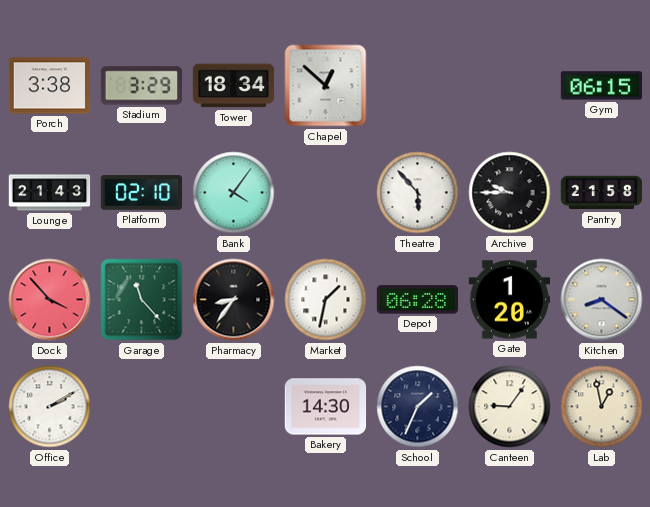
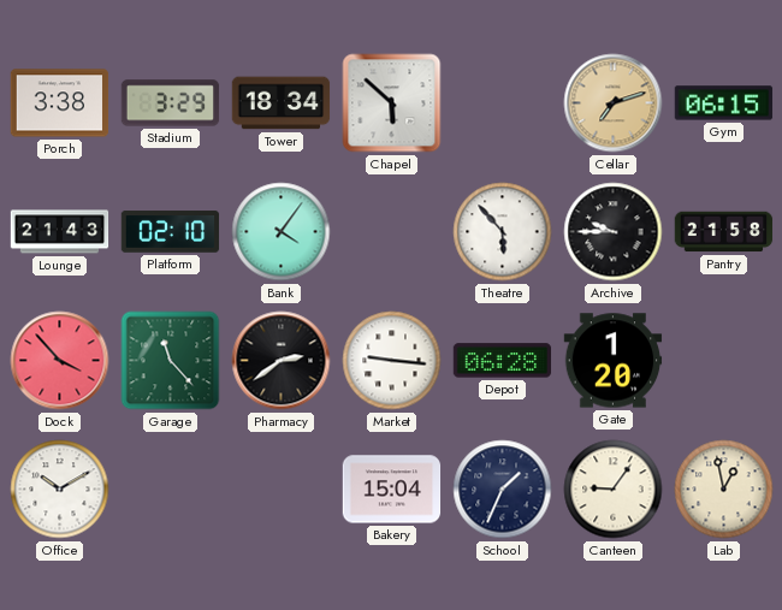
Chapel: 12:52 -> 5:52 (392, 103)
Cellar: none -> 7:12 (614, 103)
Pharmacy: 8:36 -> 2:39 (282, 361)
Market: 1:32 -> 9:16 (392, 361)
Kitchen: 8:21 -> none (602, 300)
Office: 2:10 -> 10:10 (60, 490)
Bakery: 14:30 -> 15:04 (392, 490)
